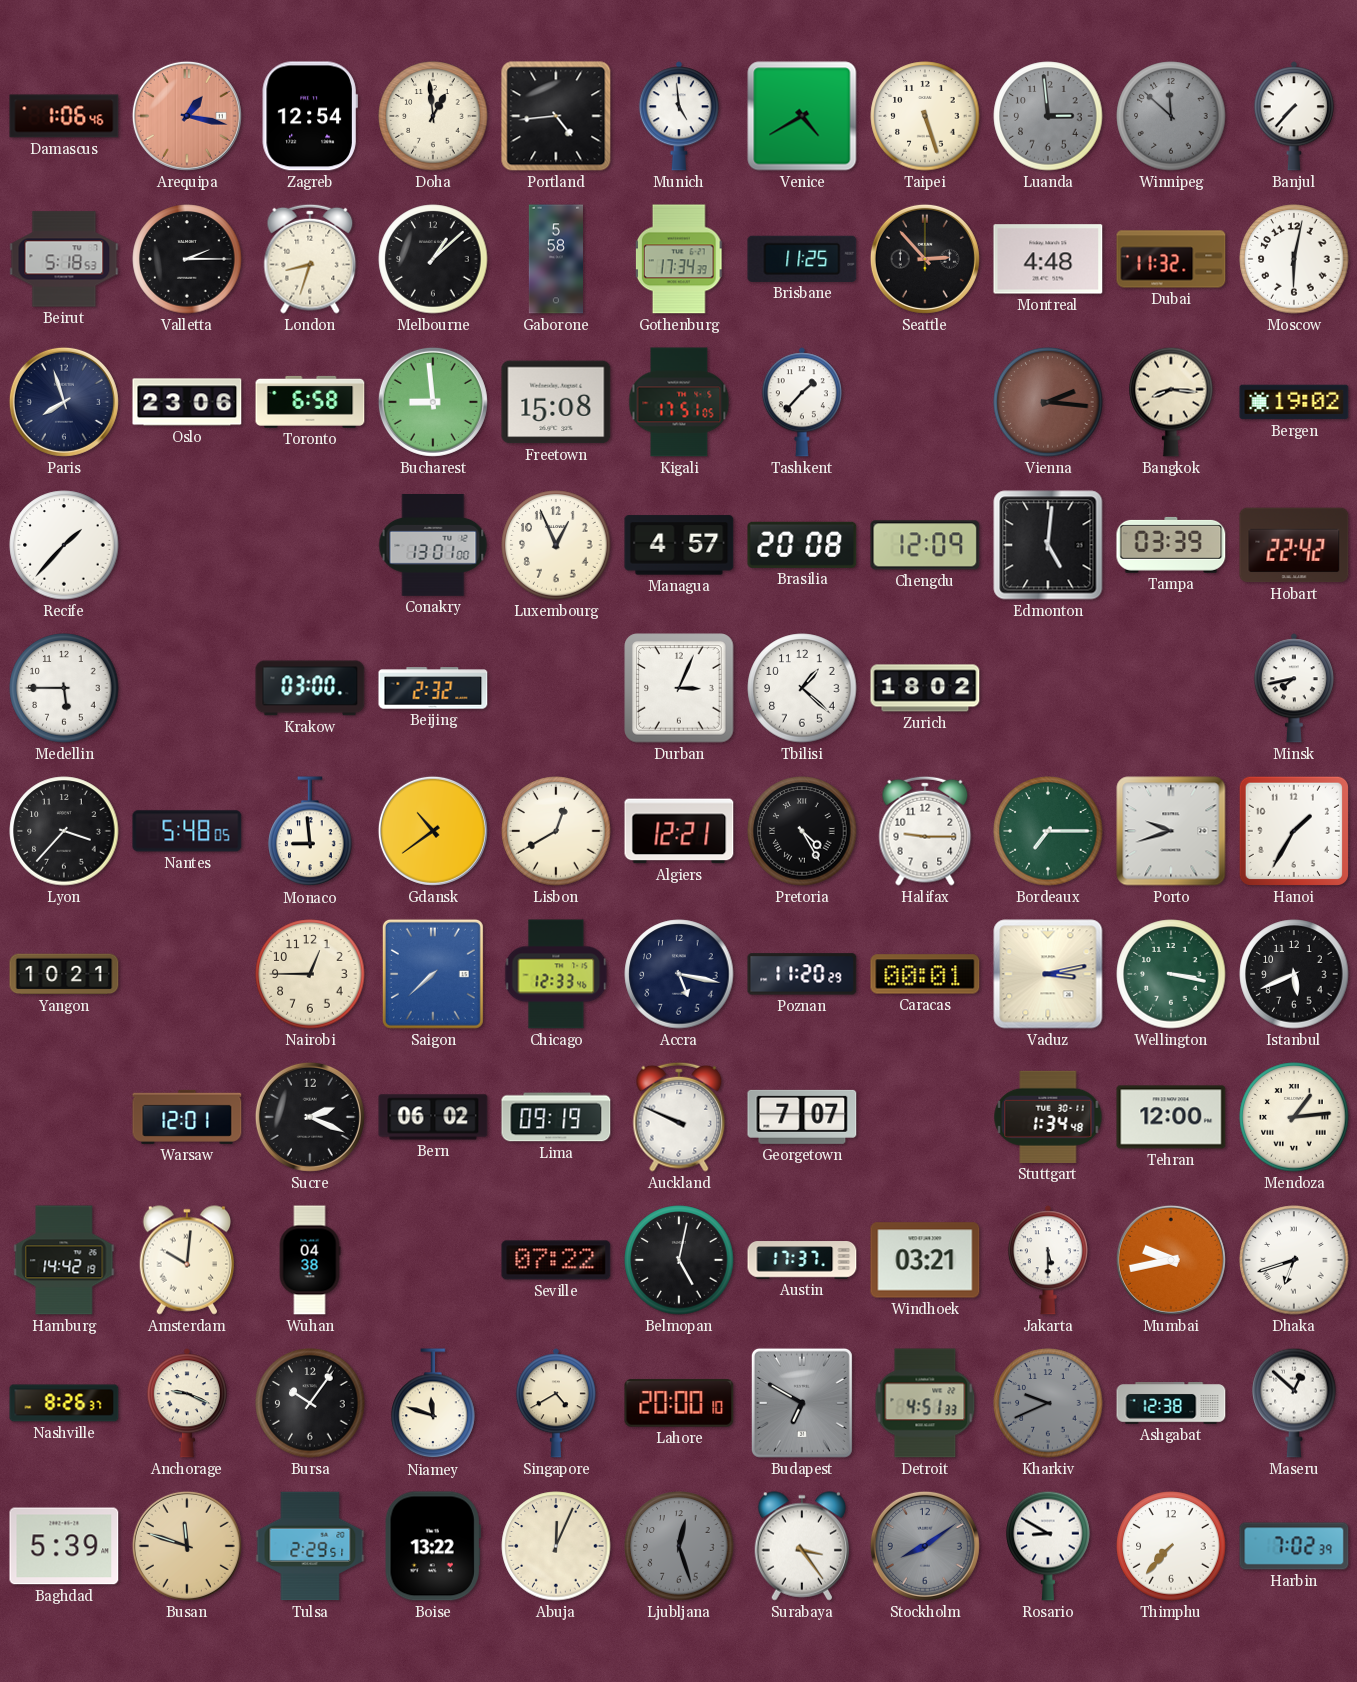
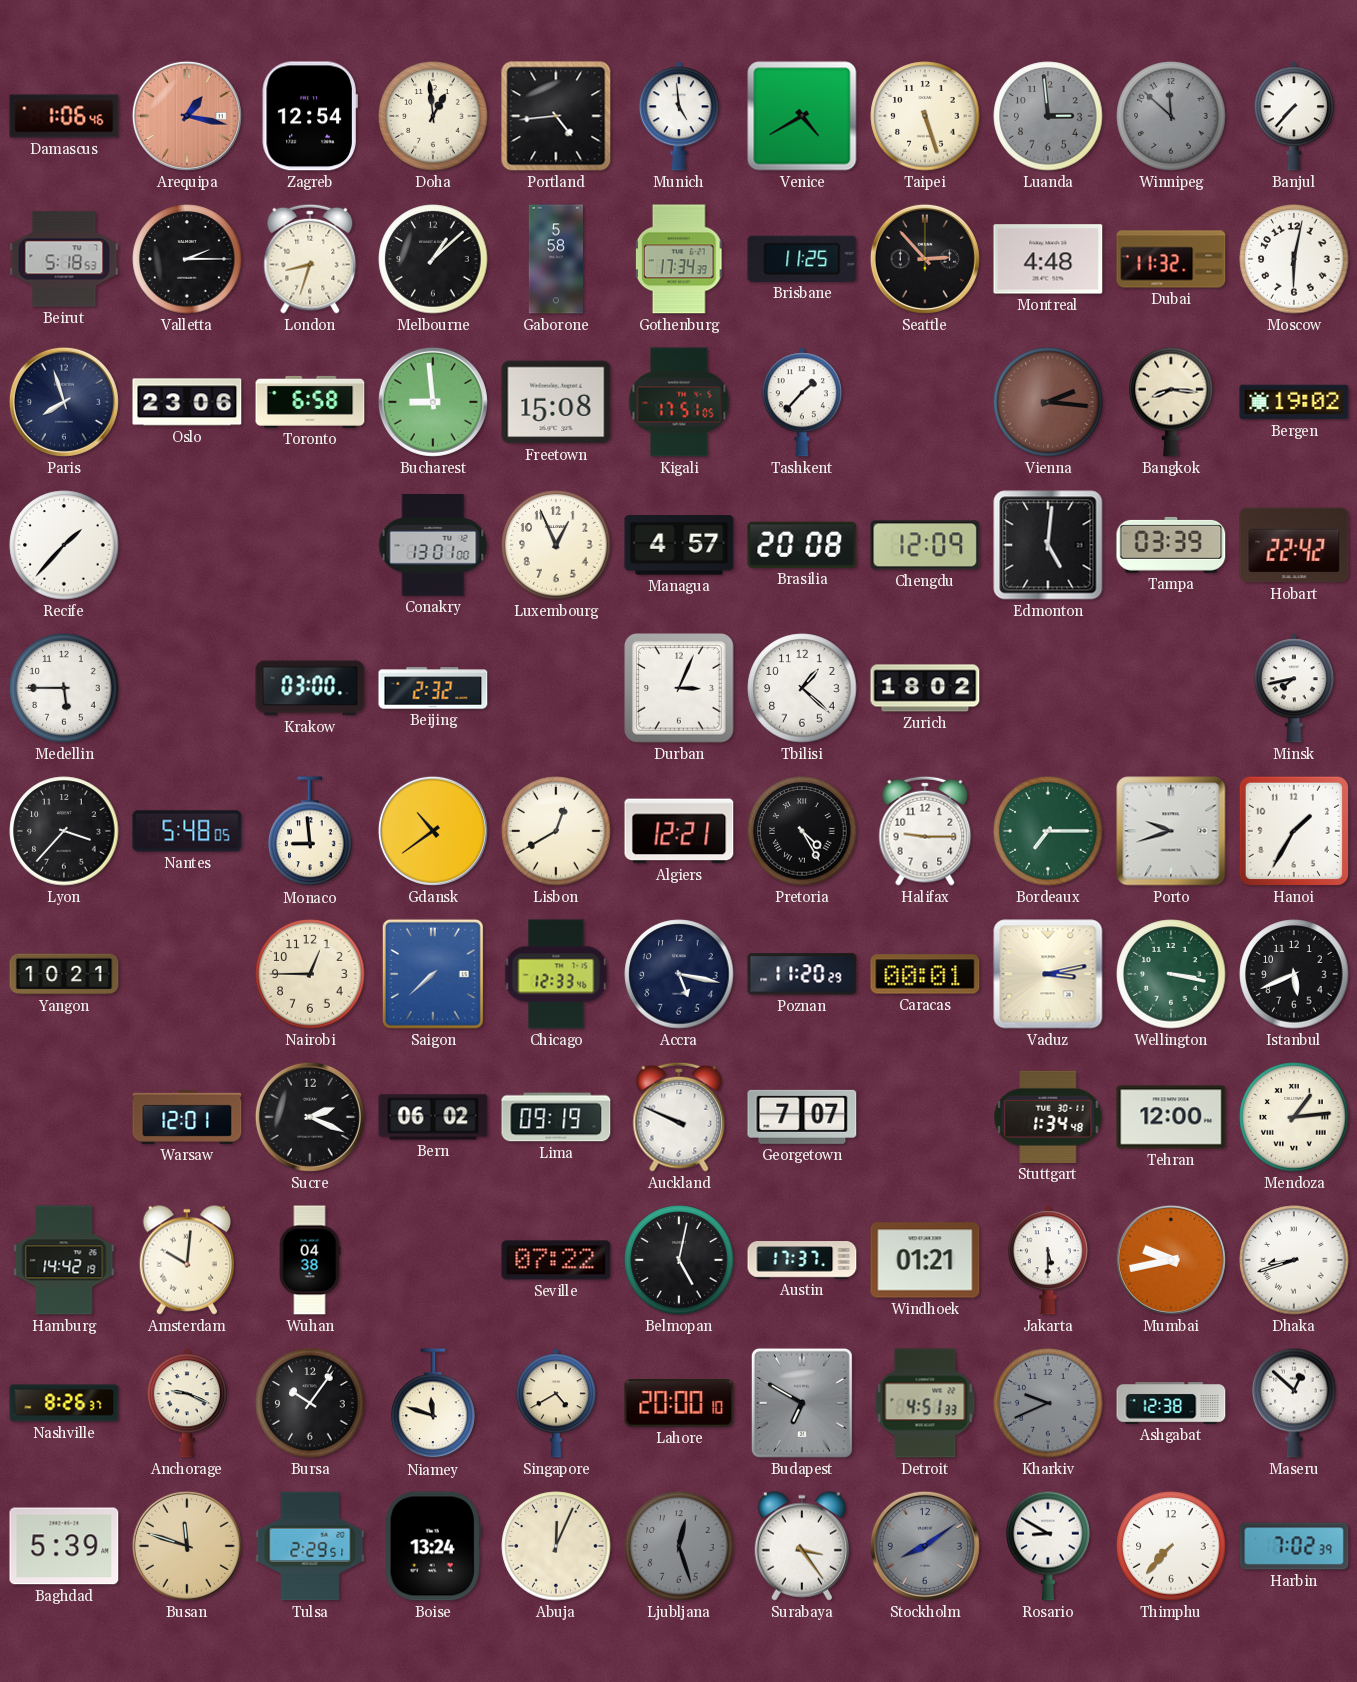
Windhoek: 03:21 -> 01:21 (925, 1260)
Dhaka: 6:42 -> 8:42 (1294, 1260)
Boise: 13:22 -> 13:24 (433, 1546)
